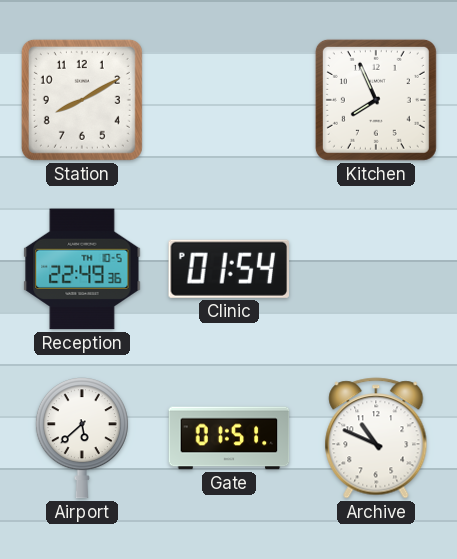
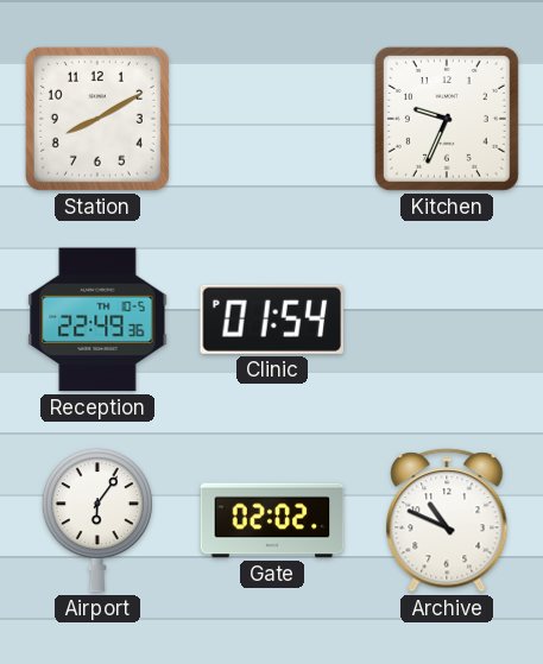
Kitchen: 7:56 -> 9:34 (447, 119)
Airport: 5:38 -> 6:06 (97, 520)
Gate: 01:51 -> 02:02 (272, 520)
